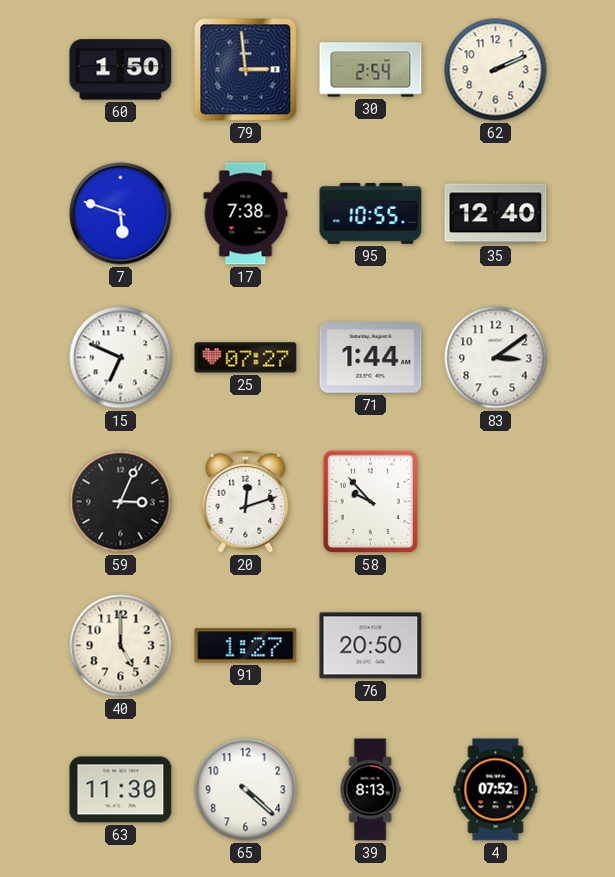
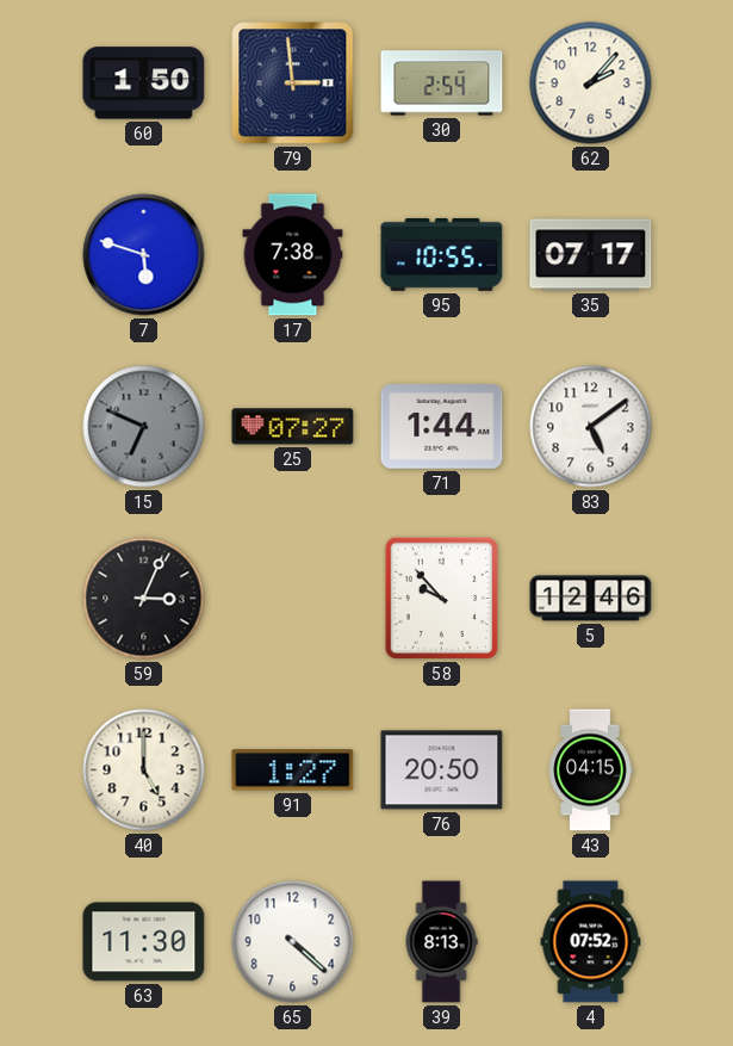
62: 2:11 -> 2:07 (591, 83)
35: 12:40 -> 07:17 (591, 255)
15 dial: white -> grey (144, 427)
83: 3:09 -> 5:09 (591, 427)
20: 12:12 -> none (246, 502)
5: none -> 12:46 (591, 599)
43: none -> 04:15 (590, 770)
